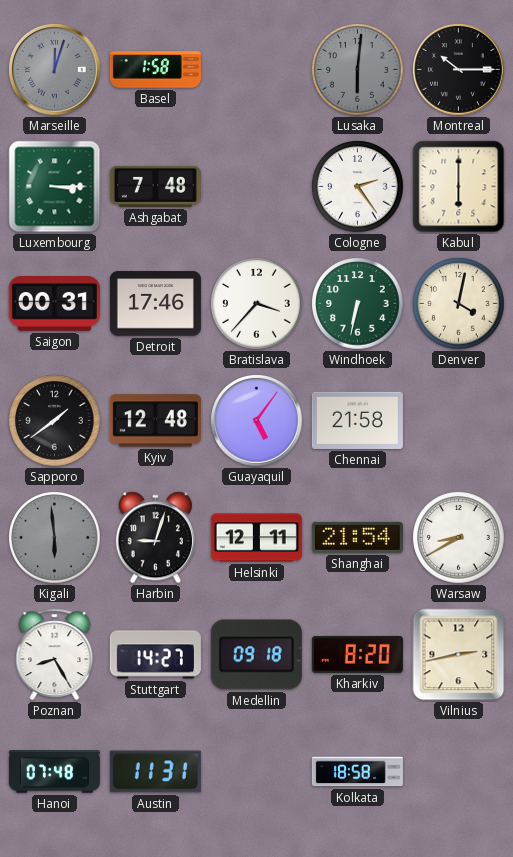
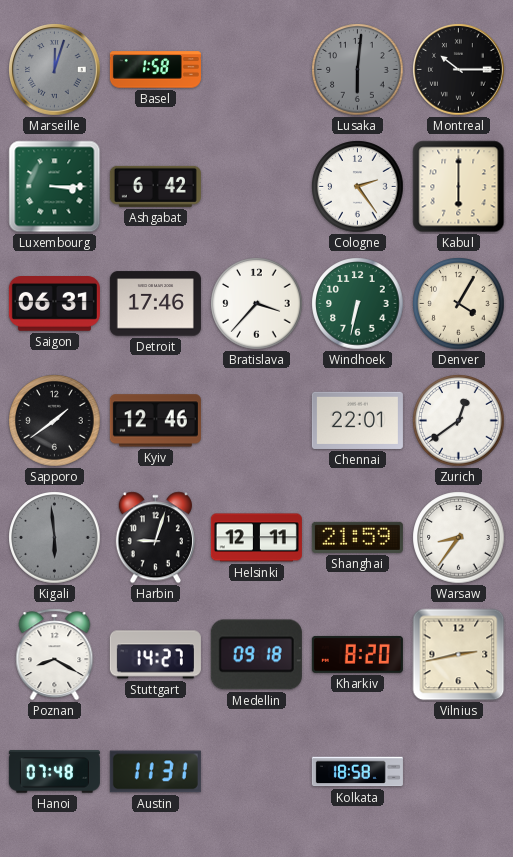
Ashgabat: 7:48 -> 6:42 (155, 186)
Saigon: 00:31 -> 06:31 (54, 304)
Denver: 4:02 -> 4:05 (459, 304)
Kyiv: 12:48 -> 12:46 (155, 421)
Guayaquil: 5:06 -> none (257, 421)
Chennai: 21:58 -> 22:01 (357, 420)
Zurich: none -> 12:39 (459, 421)
Shanghai: 21:54 -> 21:59 (357, 537)
Warsaw: 8:40 -> 8:36 (459, 538)
Poznan: 8:25 -> 8:20 (55, 655)
